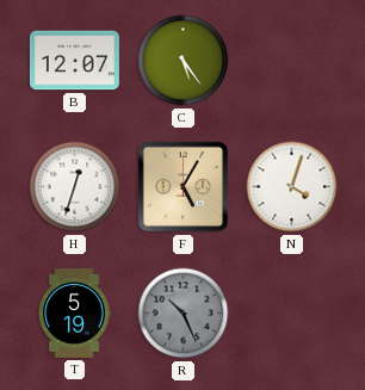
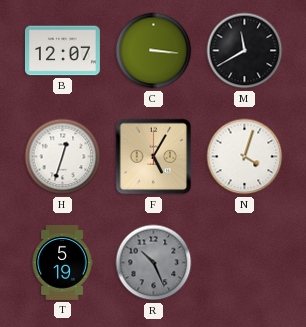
C: 5:24 -> 3:16 (154, 51)
M: none -> 11:40 (245, 51)
